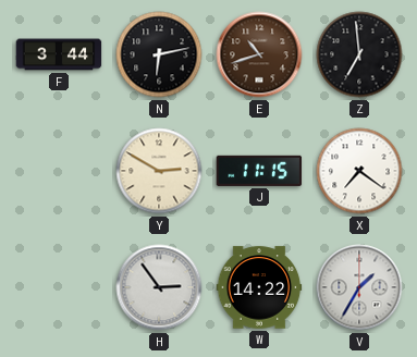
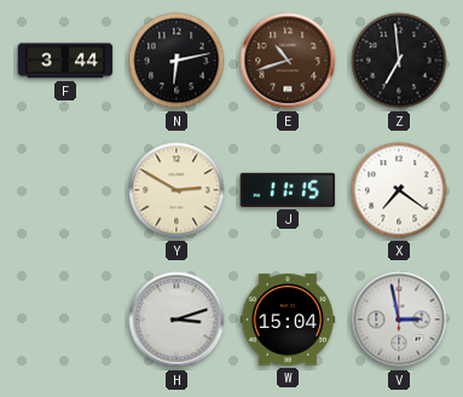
H: 2:54 -> 3:12 (176, 320)
W: 14:22 -> 15:04 (288, 320)
V: 1:35 -> 2:58 (399, 320)
